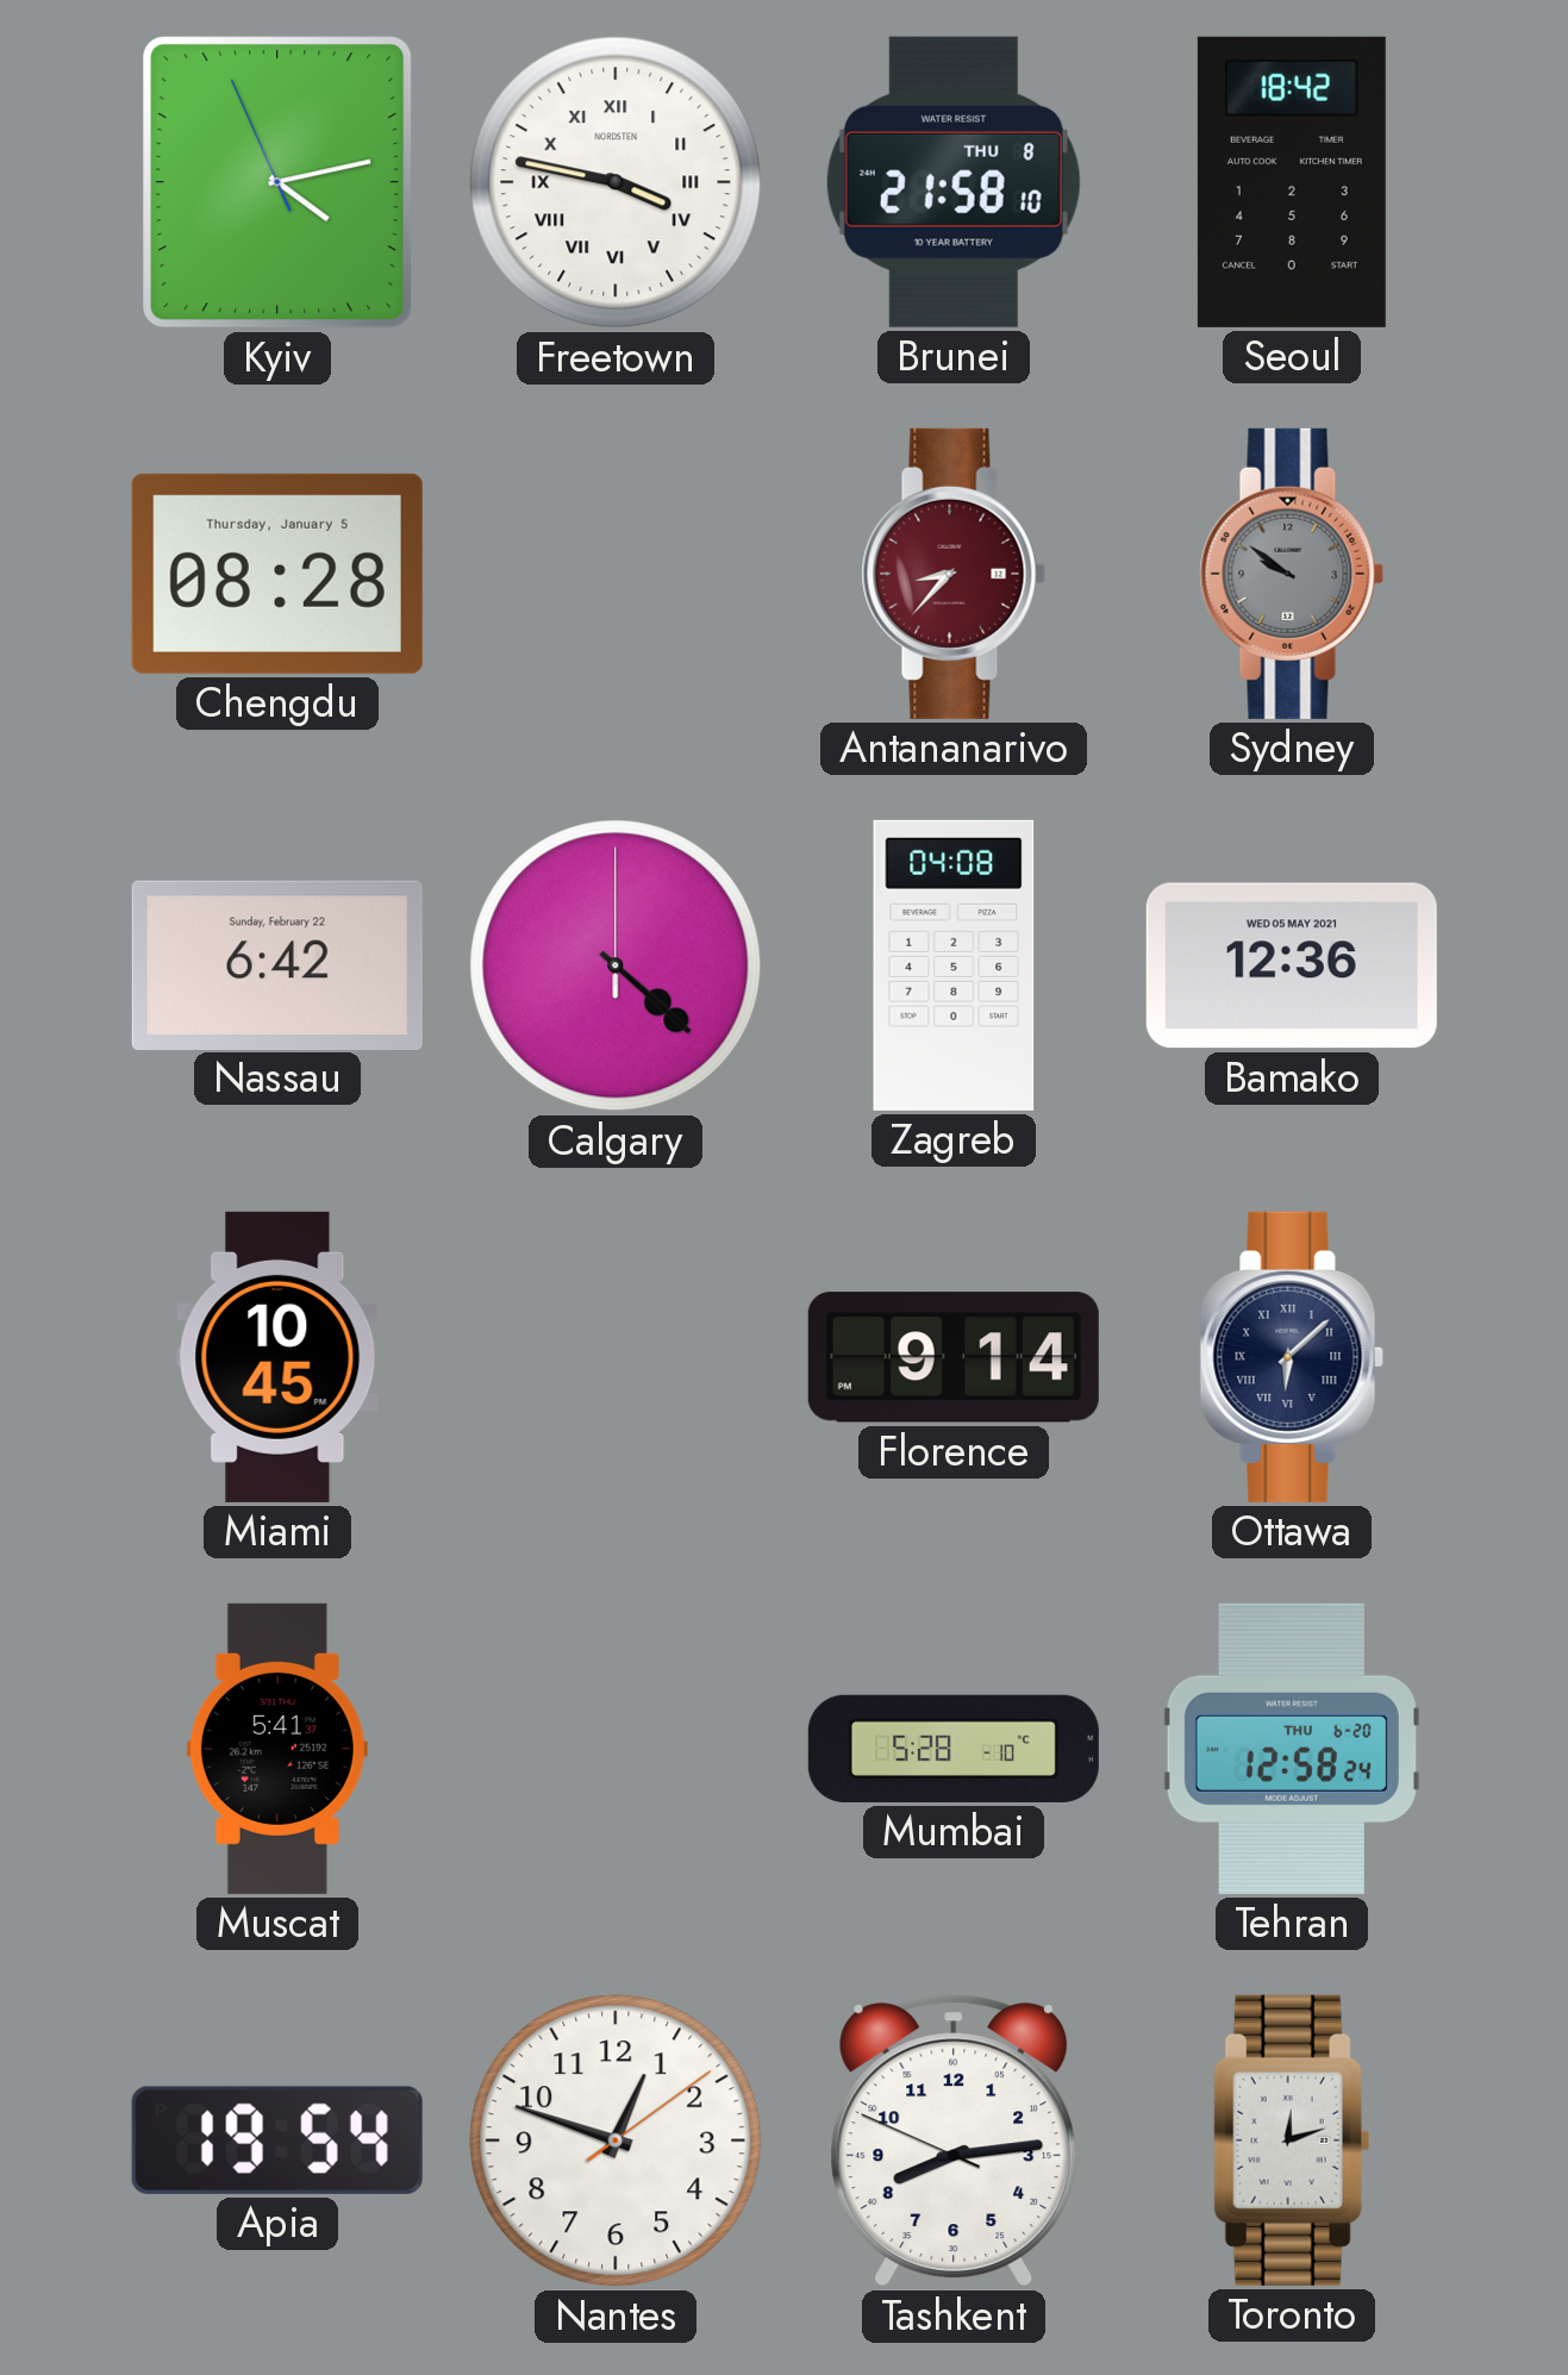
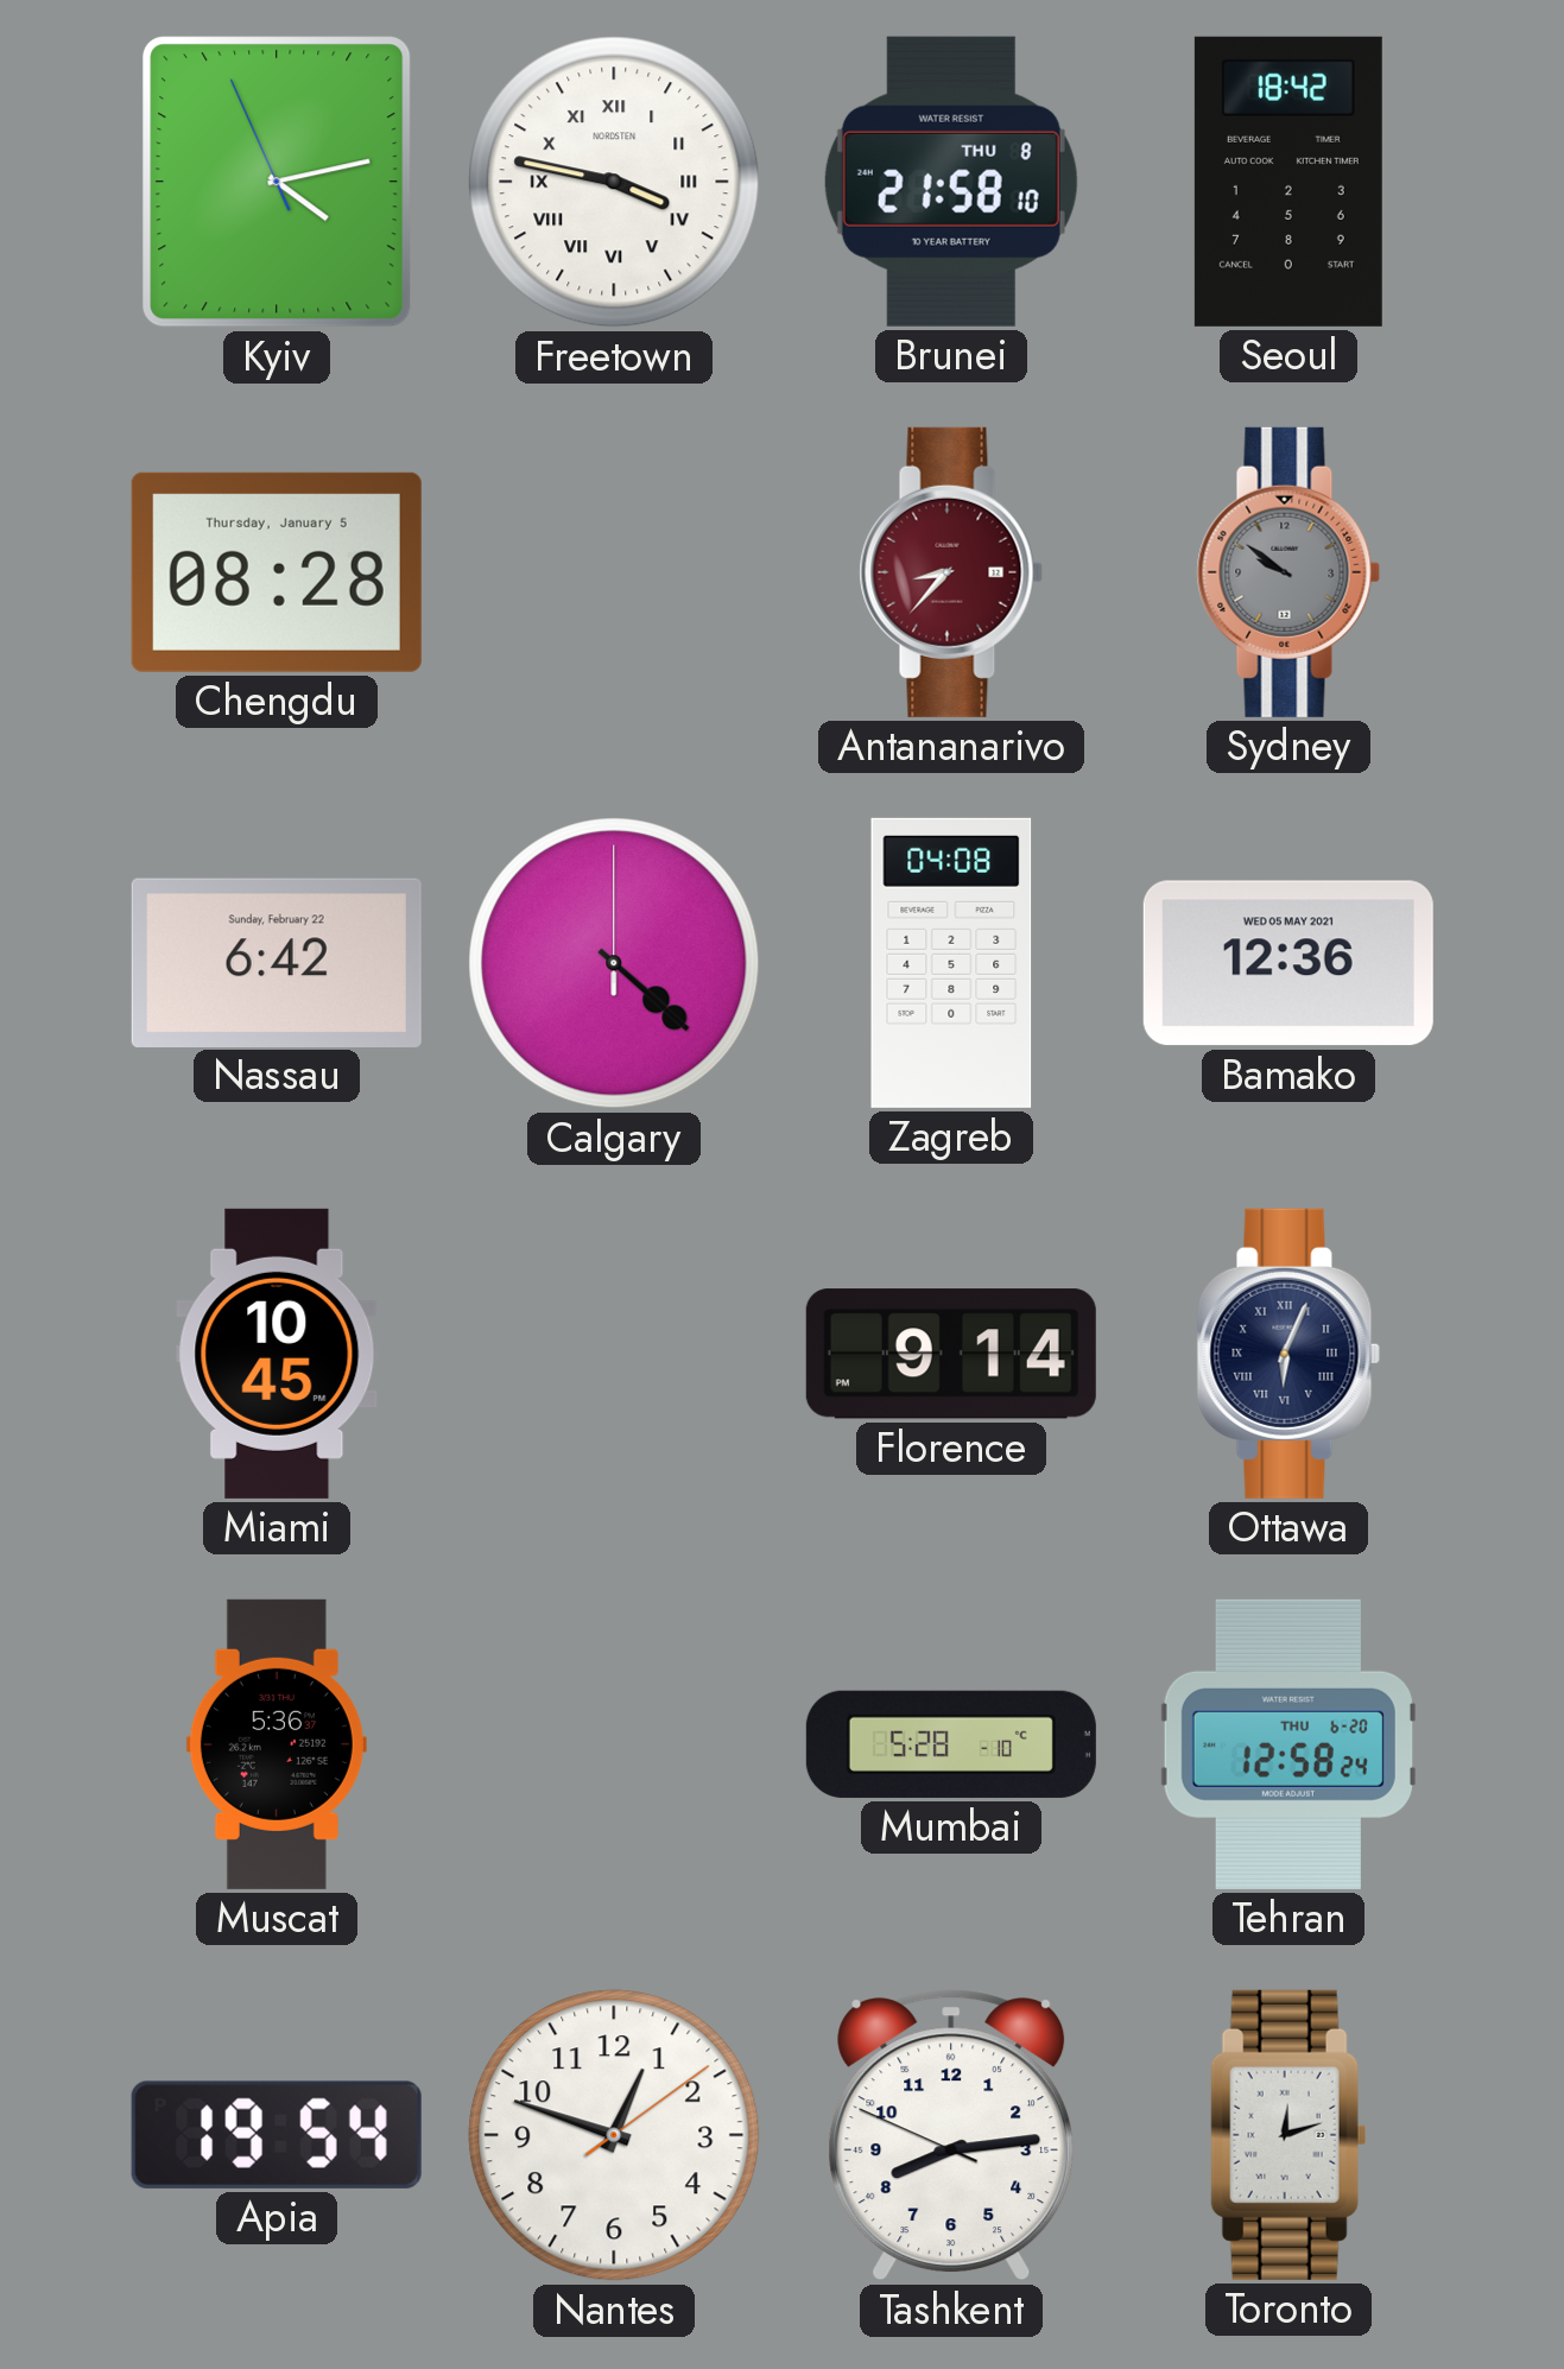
Ottawa: 6:08 -> 6:04 (1288, 1354)
Muscat: 5:41 -> 5:36 (277, 1744)
